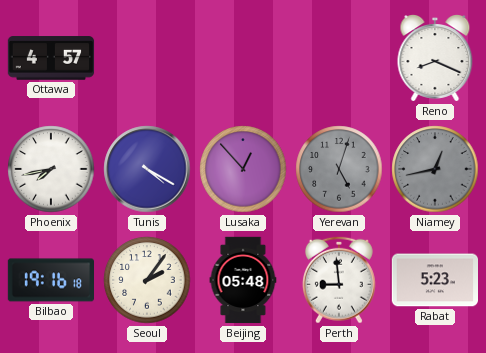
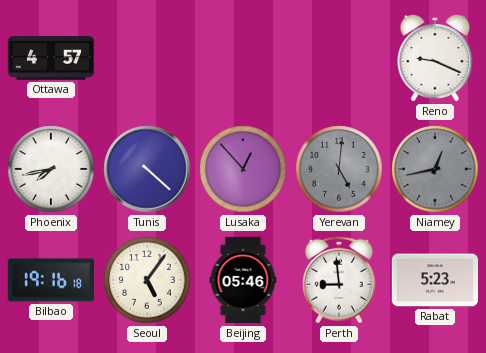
Reno: 8:19 -> 9:19 (435, 59)
Tunis: 4:20 -> 4:22 (147, 169)
Yerevan: 5:03 -> 5:01 (339, 169)
Seoul: 2:06 -> 5:06 (147, 280)
Beijing: 05:48 -> 05:46 (243, 280)
